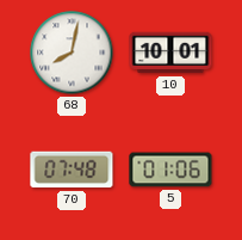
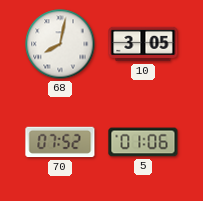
10: 10:01 -> 3:05 (143, 44)
70: 07:48 -> 07:52 (60, 142)
